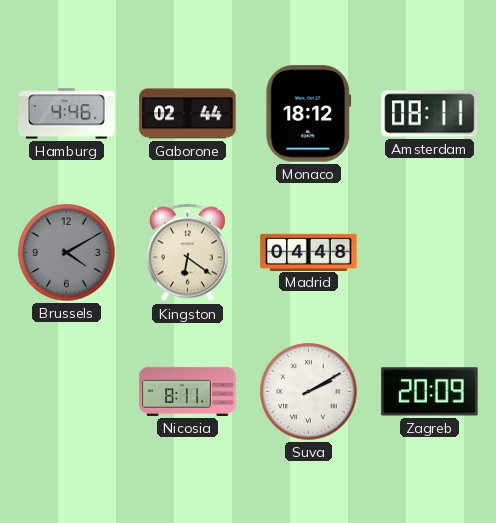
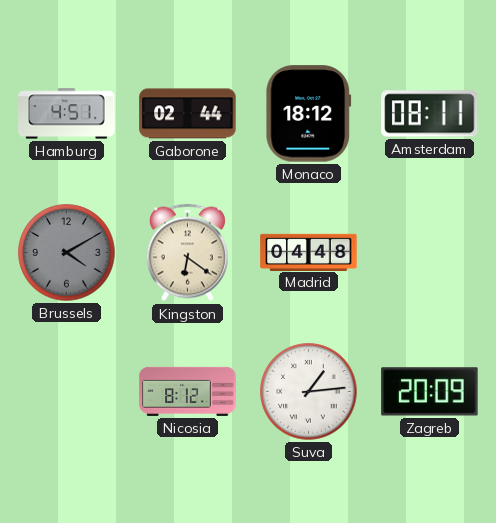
Hamburg: 4:46 -> 4:51 (67, 114)
Nicosia: 8:11 -> 8:12 (188, 391)
Suva: 2:10 -> 1:14 (309, 392)
